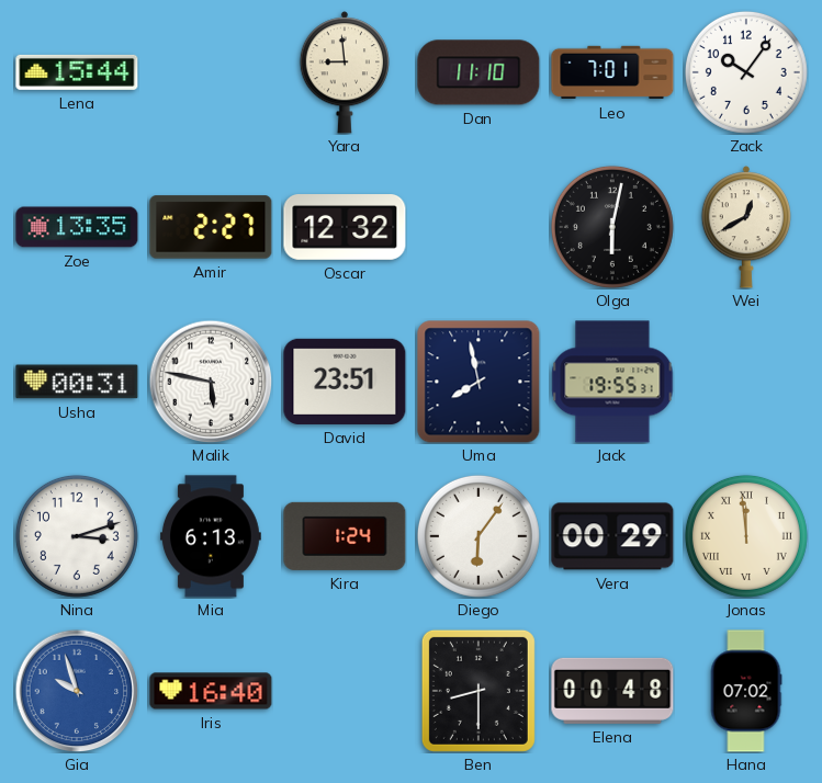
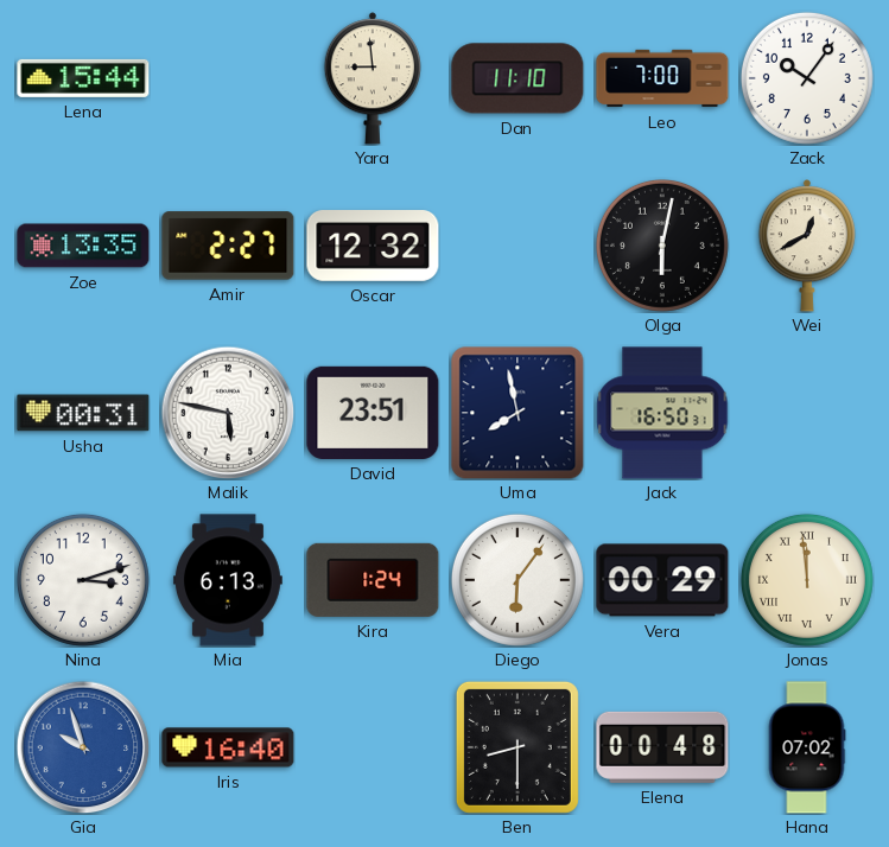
Leo: 7:01 -> 7:00 (662, 78)
Jack: 19:55 -> 16:50 (662, 413)
